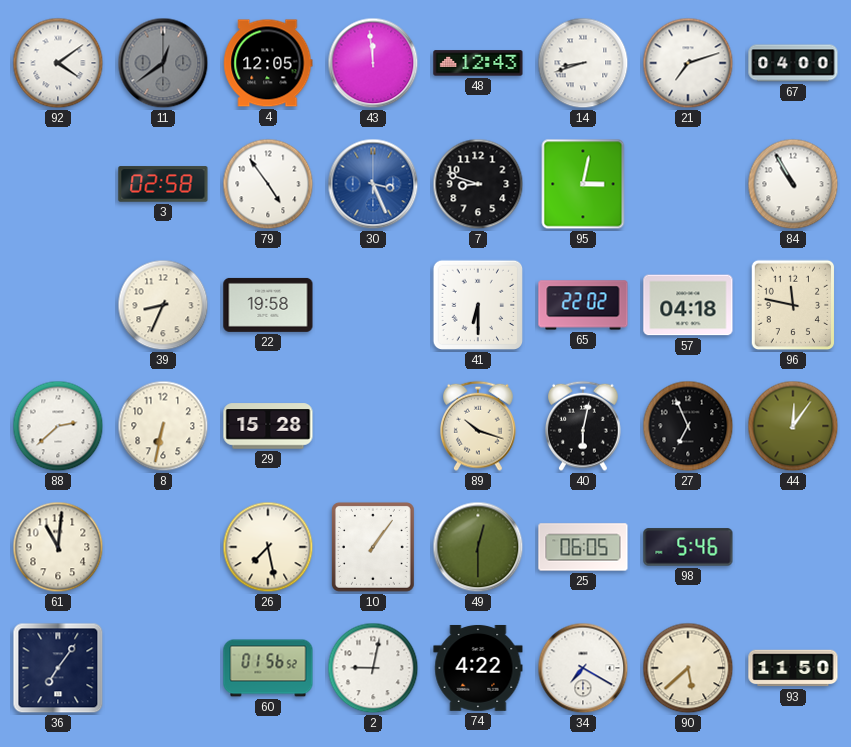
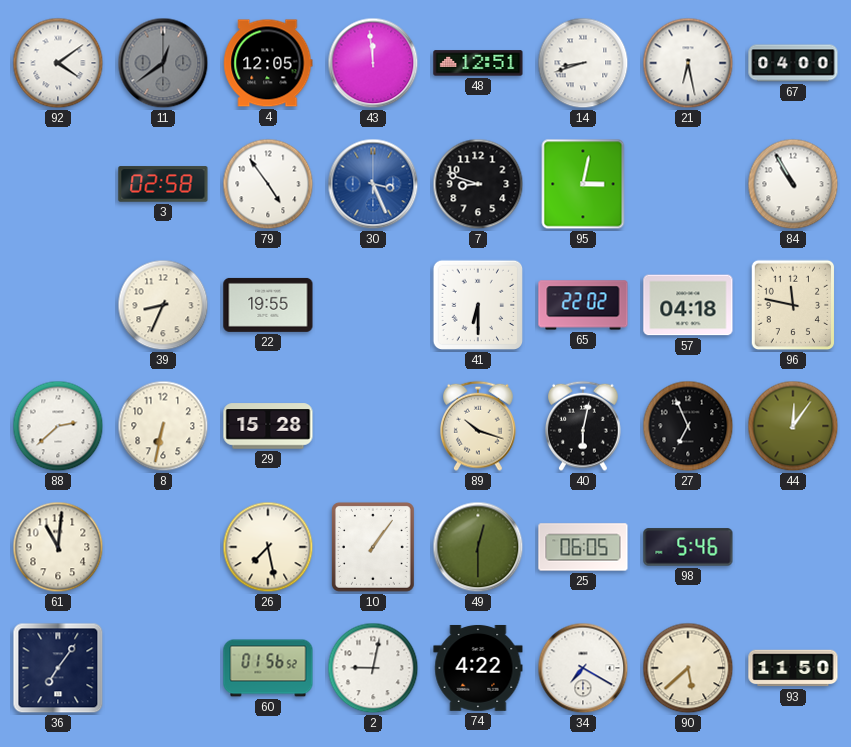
48: 12:43 -> 12:51 (478, 63)
21: 7:12 -> 6:28 (688, 63)
22: 19:58 -> 19:55 (268, 305)
